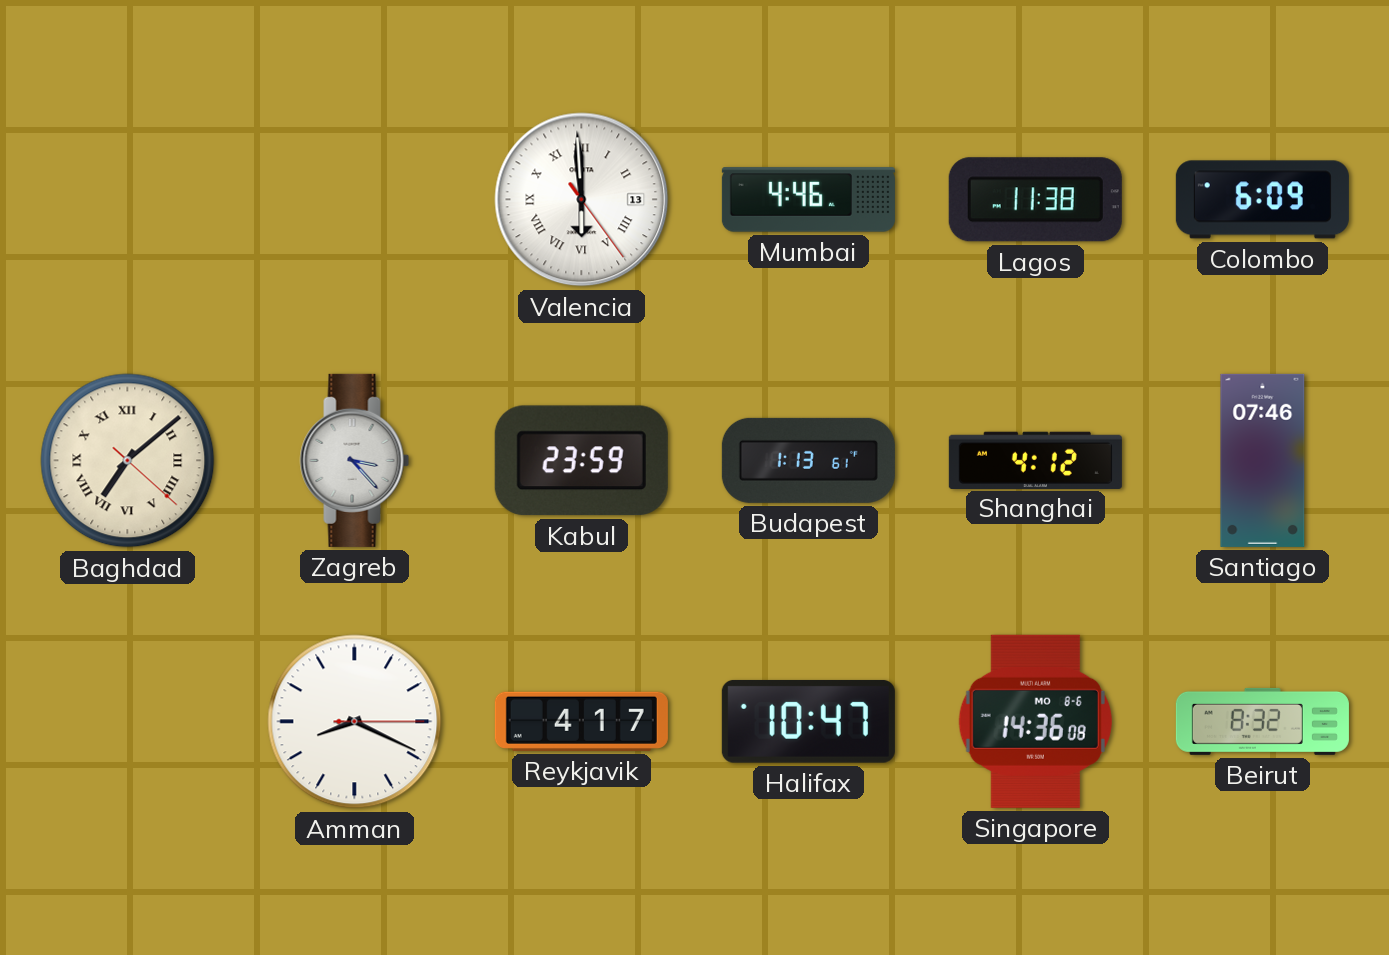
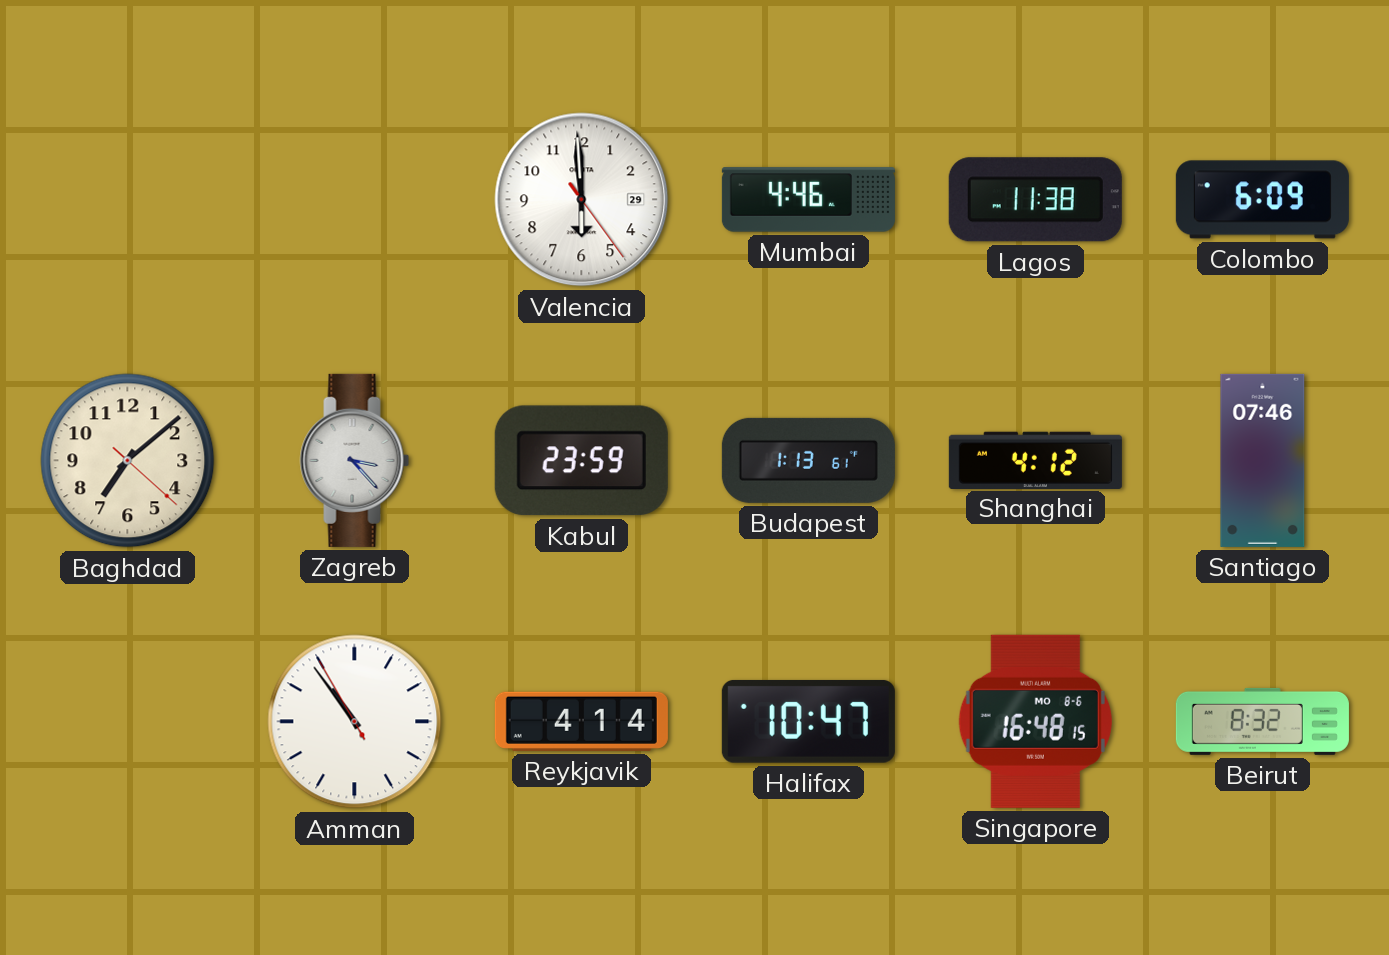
Valencia date: 13 -> 29 (582, 200)
Valencia numerals: Roman -> Arabic (582, 200)
Baghdad numerals: Roman -> Arabic (128, 461)
Amman: 8:19 -> 10:53 (355, 722)
Reykjavik: 4:17 -> 4:14 (581, 721)
Singapore: 14:36 -> 16:48 (1035, 721)
